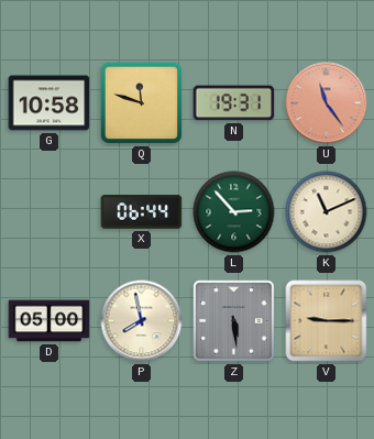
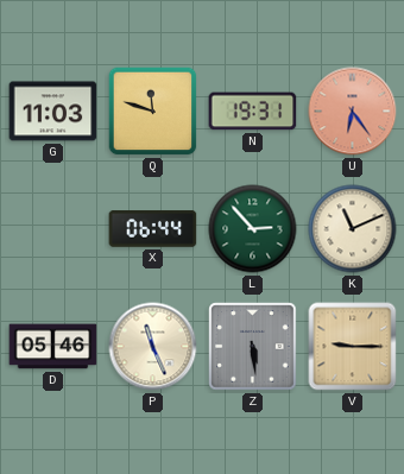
G: 10:58 -> 11:03 (53, 112)
U: 11:24 -> 6:24 (353, 112)
D: 05:00 -> 05:46 (53, 347)
P: 7:58 -> 11:26 (153, 347)
